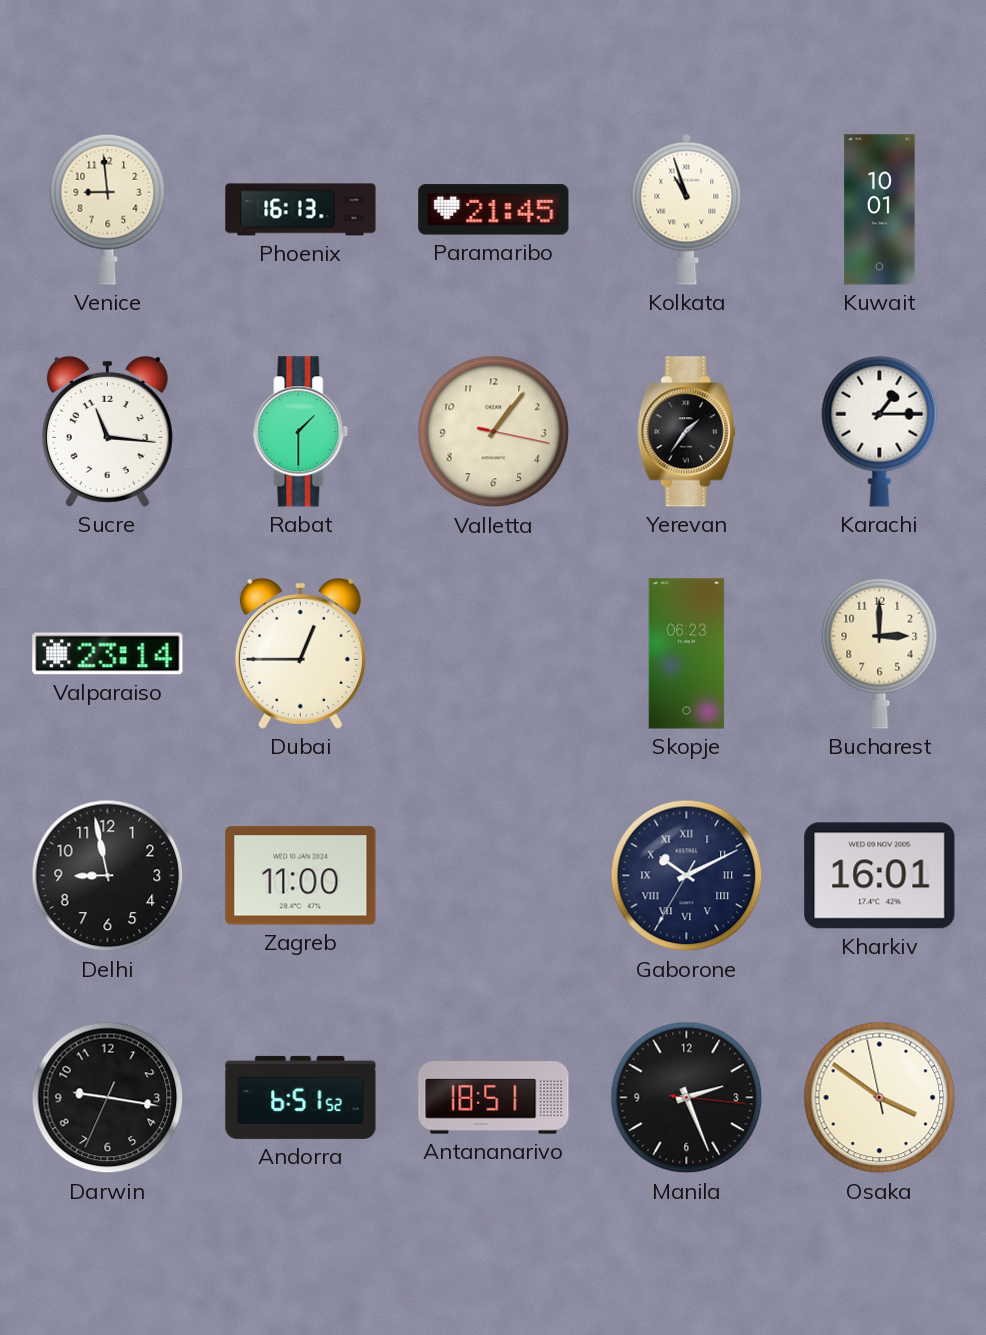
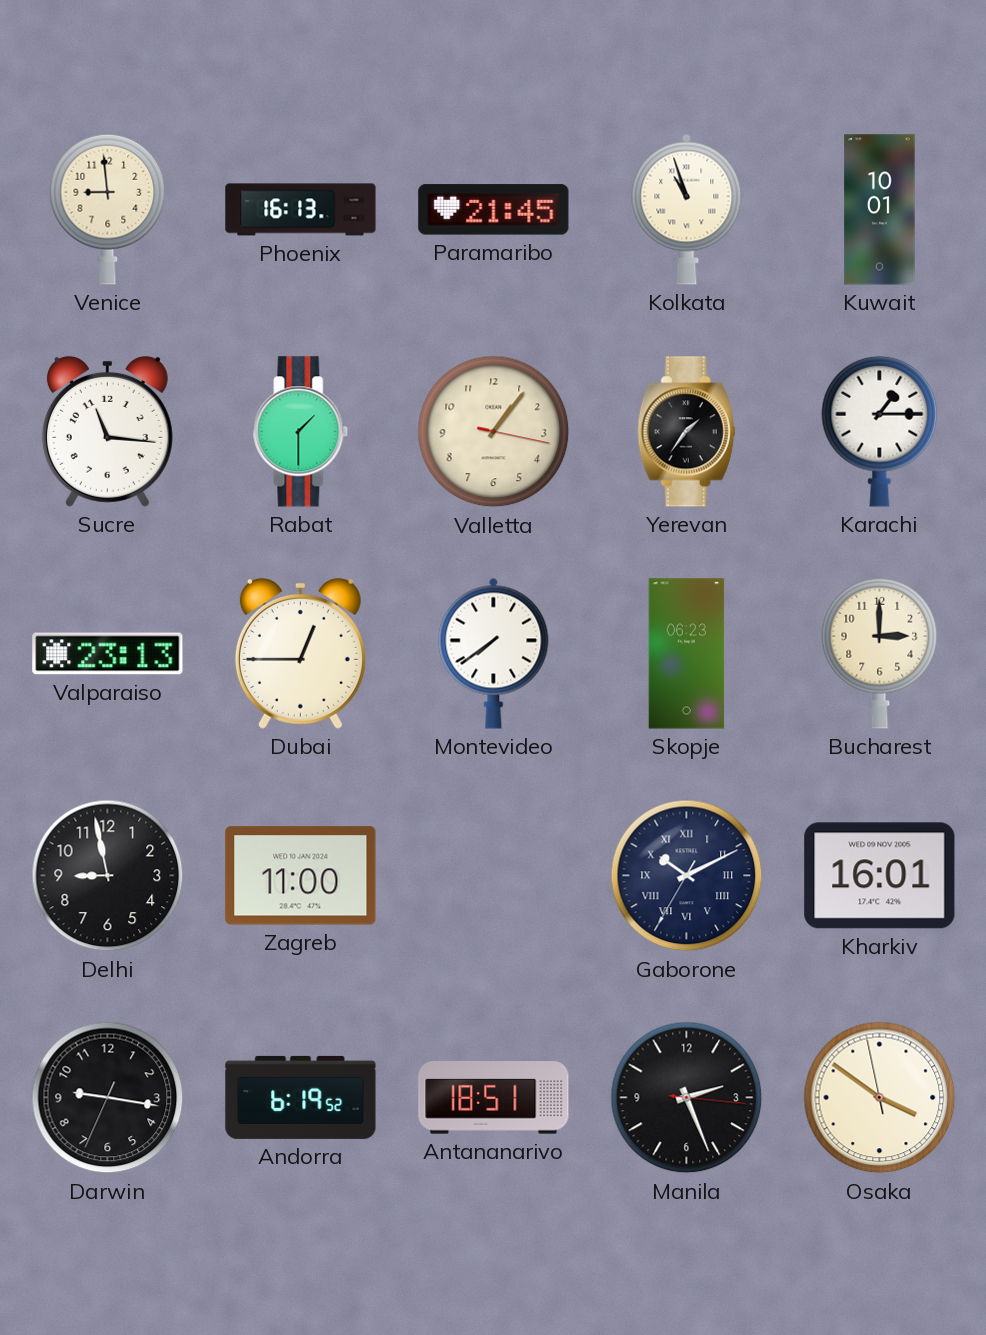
Valparaiso: 23:14 -> 23:13 (108, 654)
Montevideo: none -> 7:39 (494, 653)
Andorra: 6:51 -> 6:19 (301, 1097)
